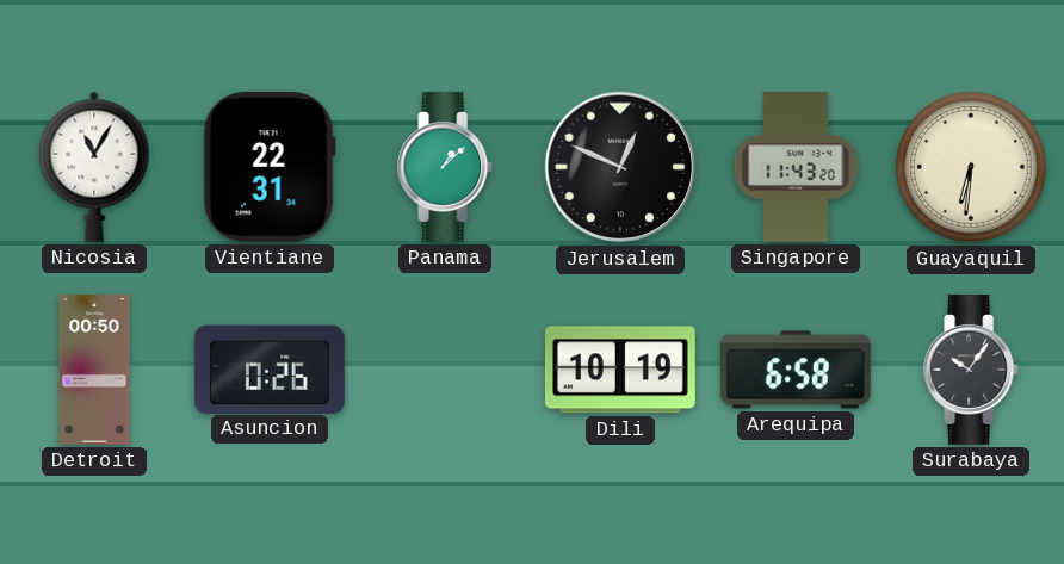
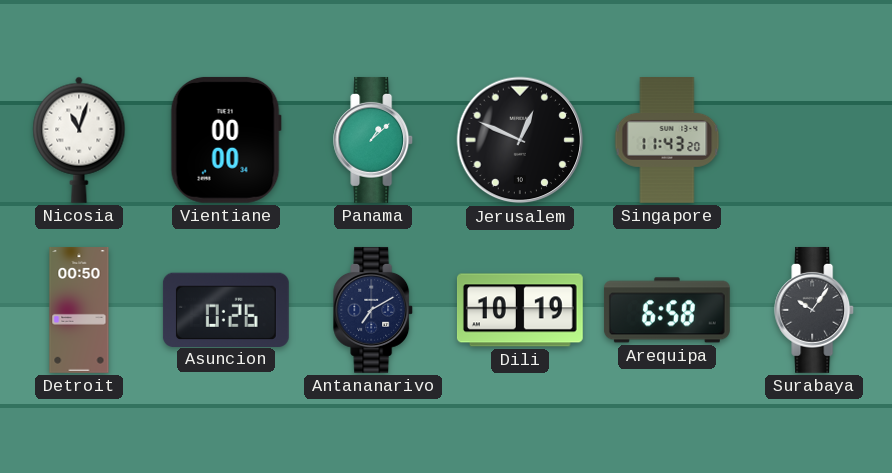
Nicosia: 11:05 -> 11:03 (79, 140)
Vientiane: 22:31 -> 00:00 (226, 140)
Guayaquil: 6:31 -> none (971, 167)
Antananarivo: none -> 7:10 (374, 310)
